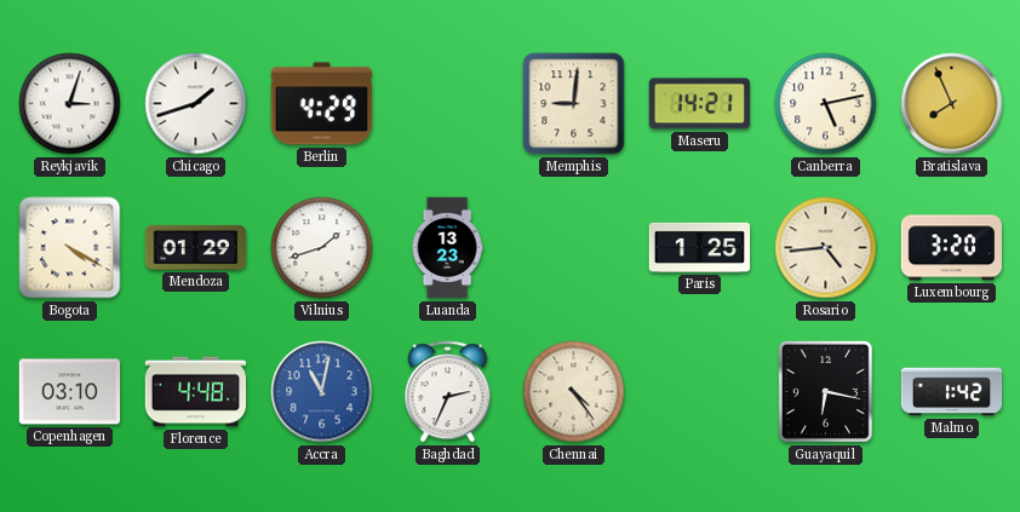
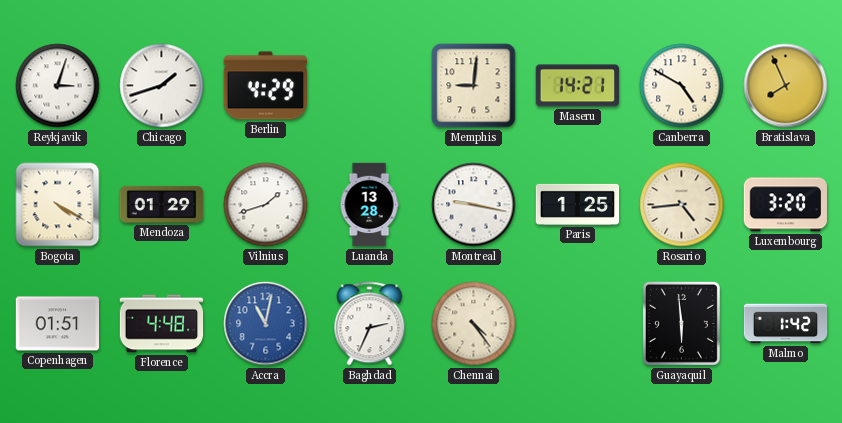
Canberra: 5:13 -> 4:50 (682, 86)
Luanda: 13:23 -> 13:28 (369, 205)
Montreal: none -> 9:17 (474, 205)
Copenhagen: 03:10 -> 01:51 (58, 324)
Guayaquil: 6:17 -> 5:59 (681, 323)
